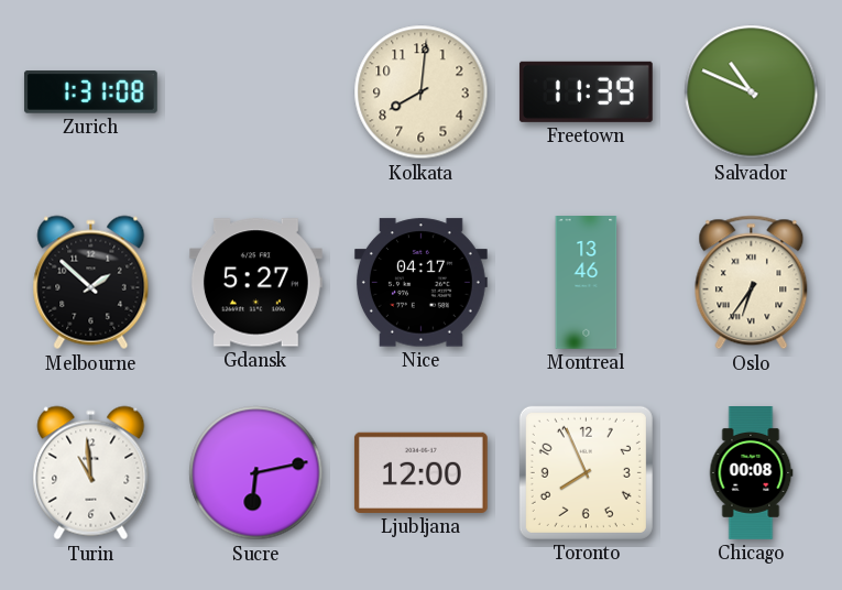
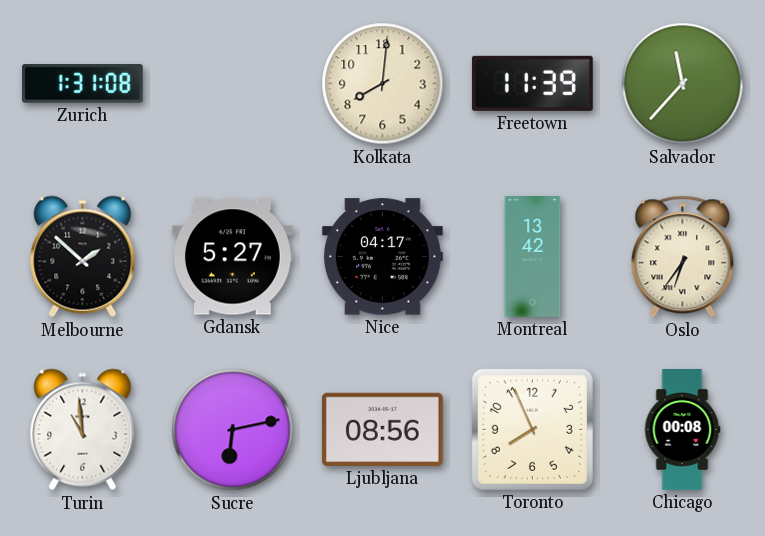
Salvador: 10:49 -> 11:37 (683, 84)
Montreal: 13:46 -> 13:42 (533, 257)
Ljubljana: 12:00 -> 08:56 (382, 429)
